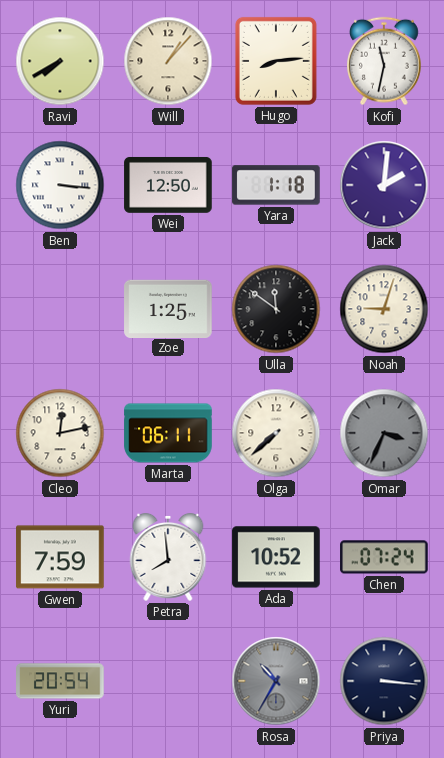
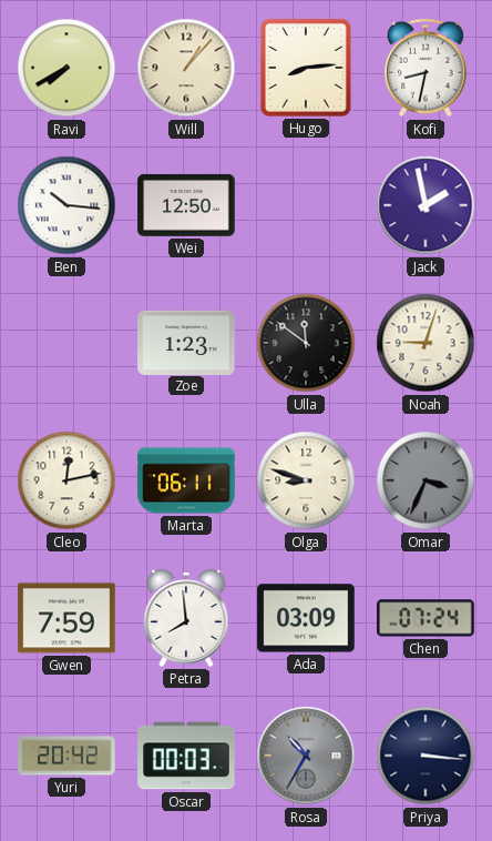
Kofi: 11:32 -> 8:32 (427, 68)
Ben: 3:16 -> 10:16 (66, 205)
Yara: 1:18 -> none (276, 185)
Jack: 2:01 -> 1:58 (426, 205)
Zoe: 1:25 -> 1:23 (186, 342)
Olga: 7:38 -> 8:48 (306, 480)
Ada: 10:52 -> 03:09 (306, 618)
Yuri: 20:54 -> 20:42 (66, 756)
Oscar: none -> 00:03 (186, 756)
